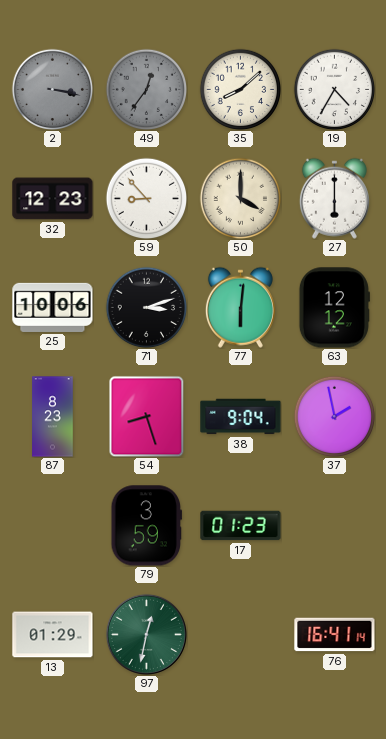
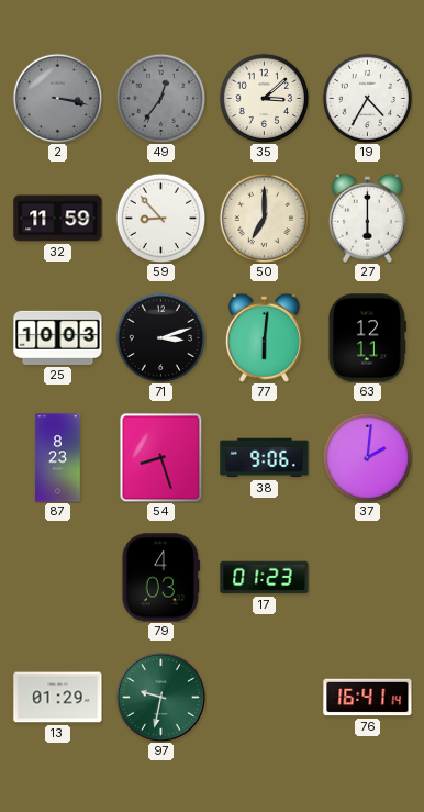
35: 8:08 -> 3:08 (264, 98)
32: 12:23 -> 11:59 (58, 219)
50: 4:00 -> 7:00 (264, 218)
25: 10:06 -> 10:03 (58, 337)
63: 12:12 -> 12:11 (367, 338)
38: 9:04 -> 9:06 (265, 458)
37: 1:58 -> 2:01 (367, 457)
79: 3:59 -> 4:03 (161, 578)
97: 12:32 -> 9:32 (160, 697)
